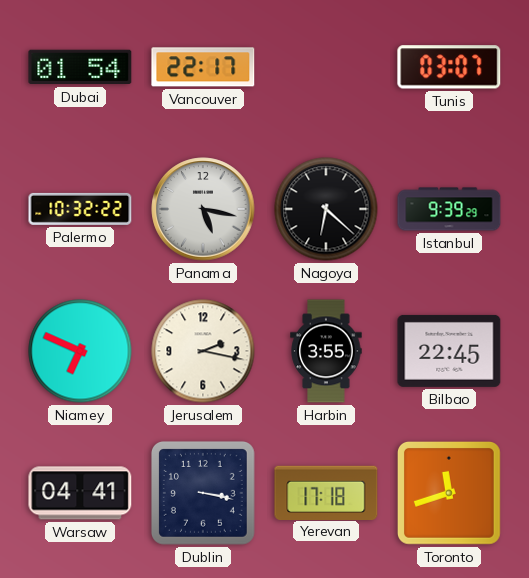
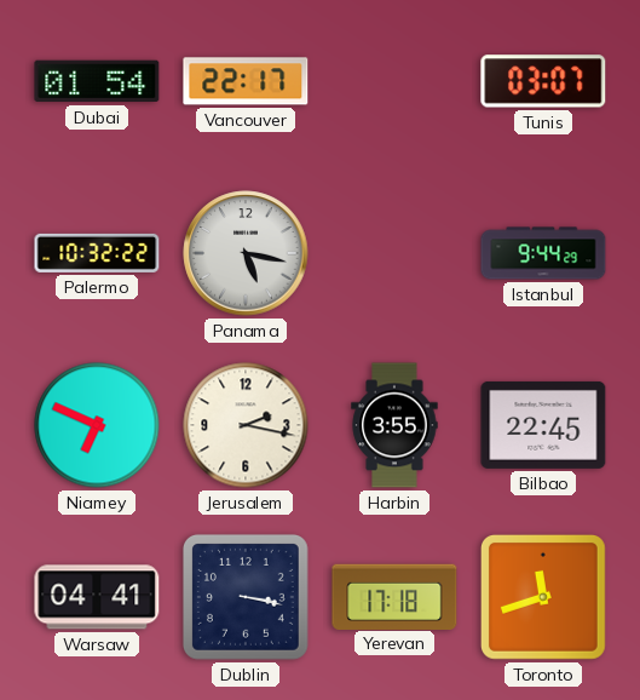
Nagoya: 6:22 -> none (326, 209)
Istanbul: 9:39 -> 9:44 (543, 253)
